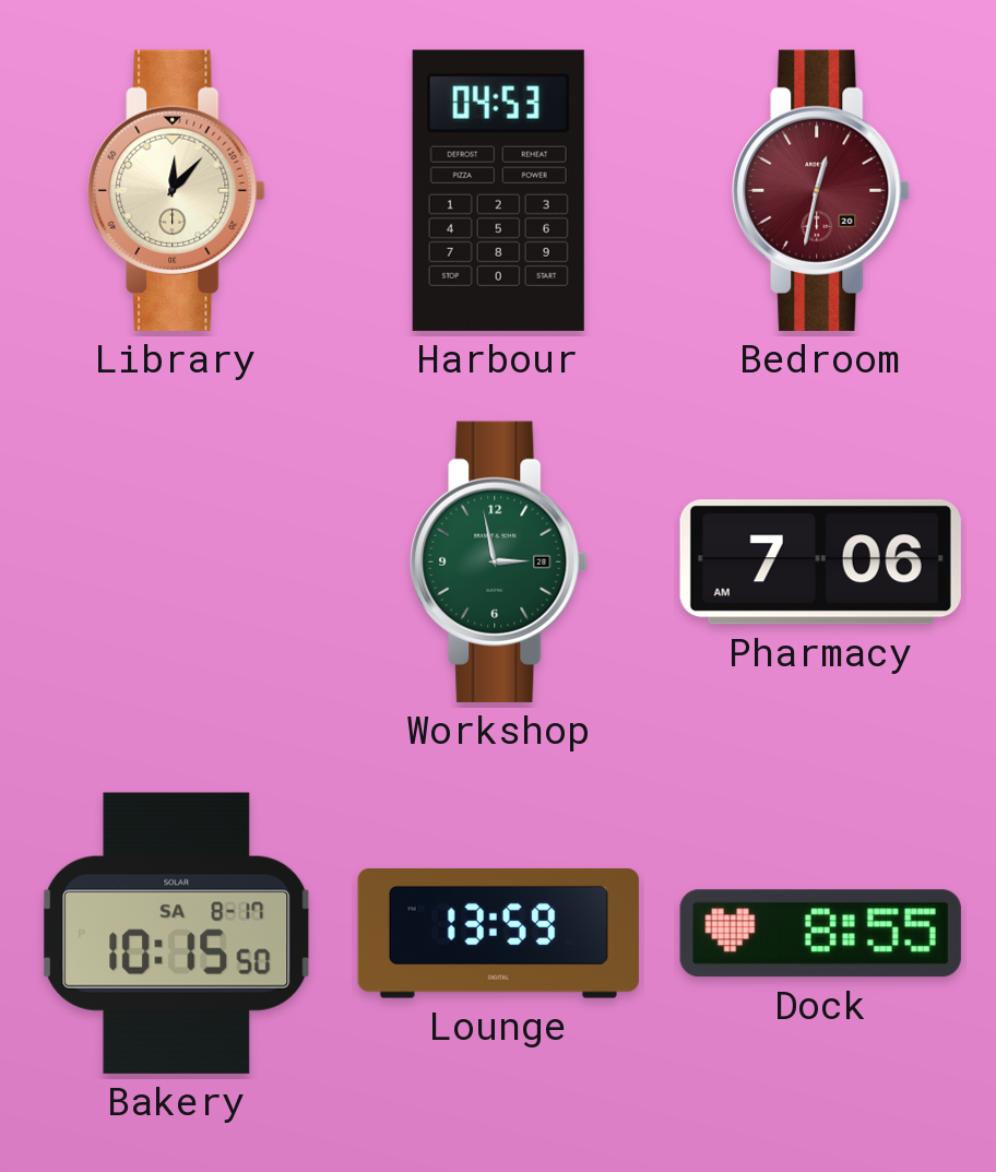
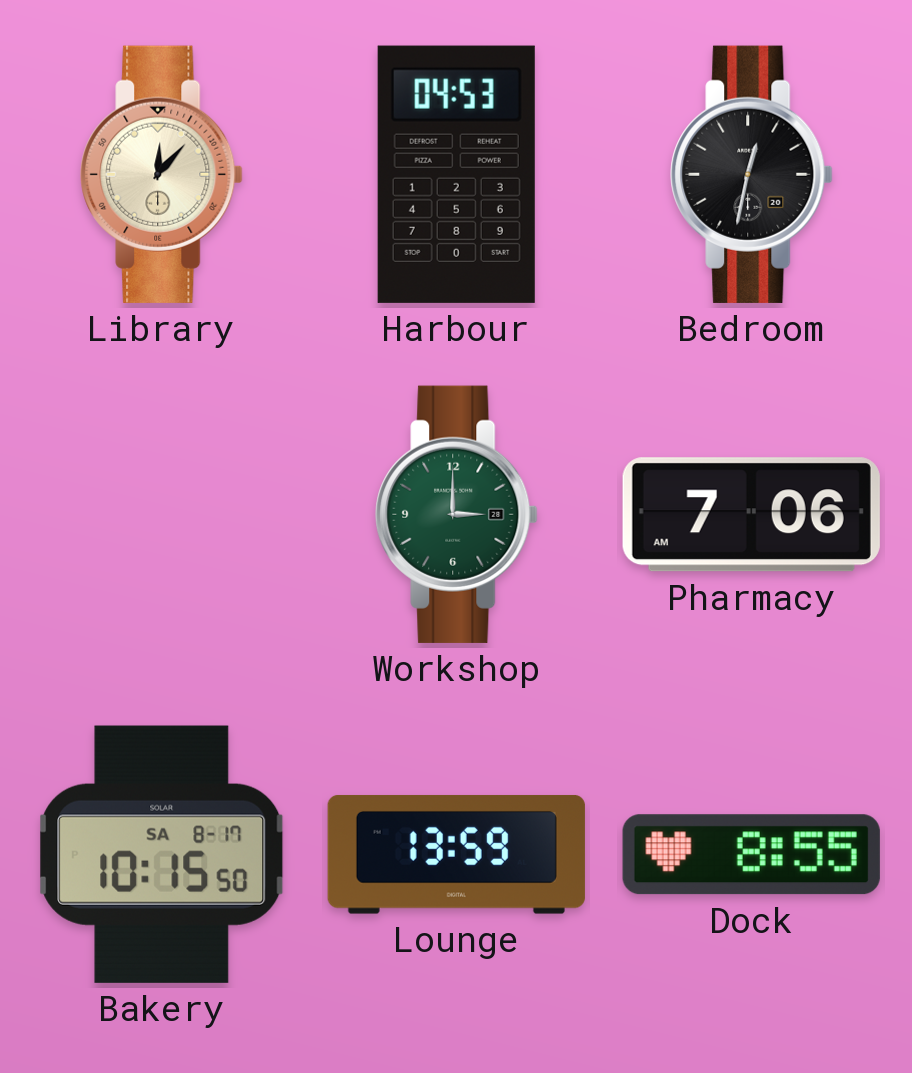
Bedroom dial: burgundy -> black (752, 174)
Workshop: 2:58 -> 3:00 (457, 514)
